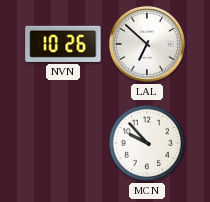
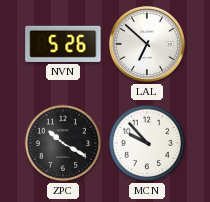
NVN: 10:26 -> 5:26 (63, 44)
ZPC: none -> 10:20 (63, 143)
